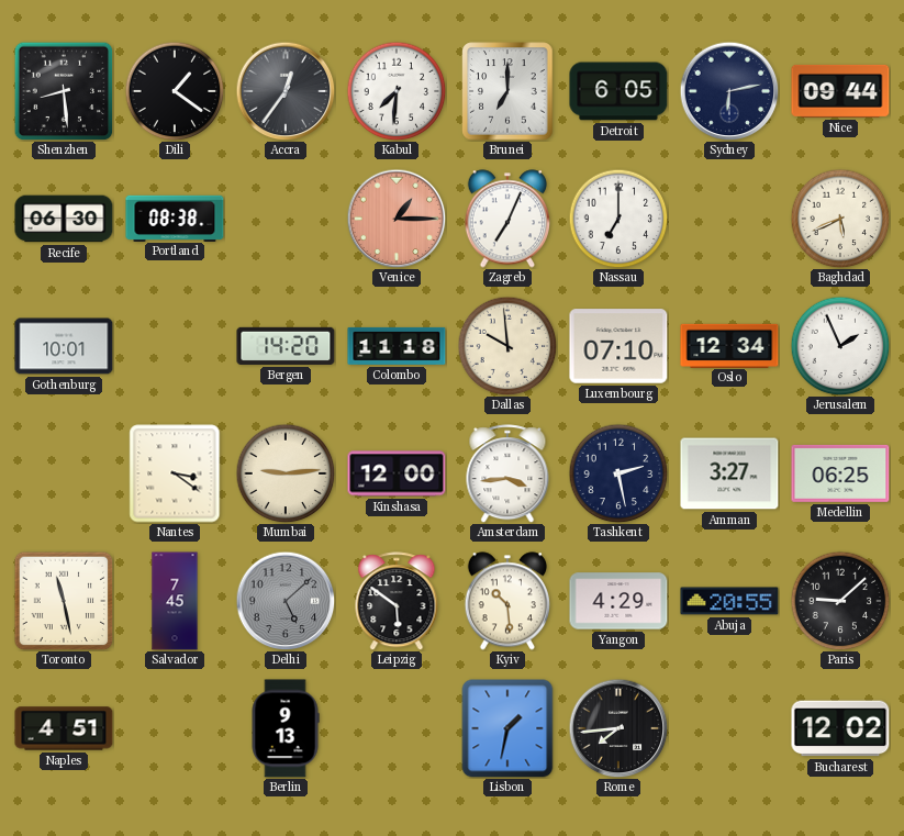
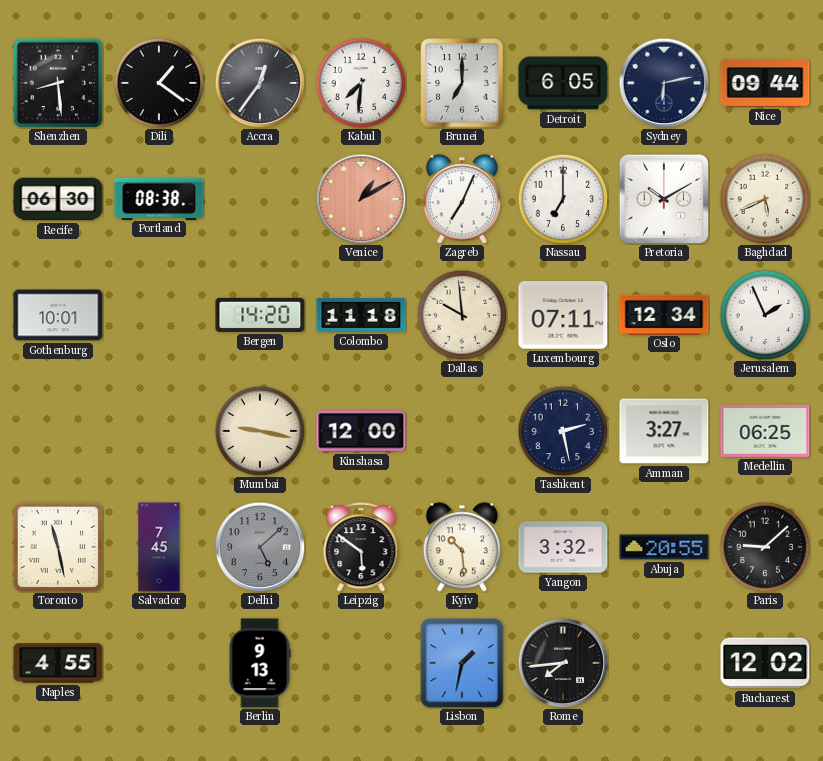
Venice: 1:15 -> 1:10 (361, 199)
Pretoria: none -> 10:10 (664, 199)
Luxembourg: 07:10 -> 07:11 (563, 315)
Nantes: 3:21 -> none (175, 473)
Mumbai: 9:14 -> 9:17 (260, 431)
Amsterdam: 3:44 -> none (507, 473)
Yangon: 4:29 -> 3:32 (563, 547)
Naples: 4:51 -> 4:55 (58, 663)
